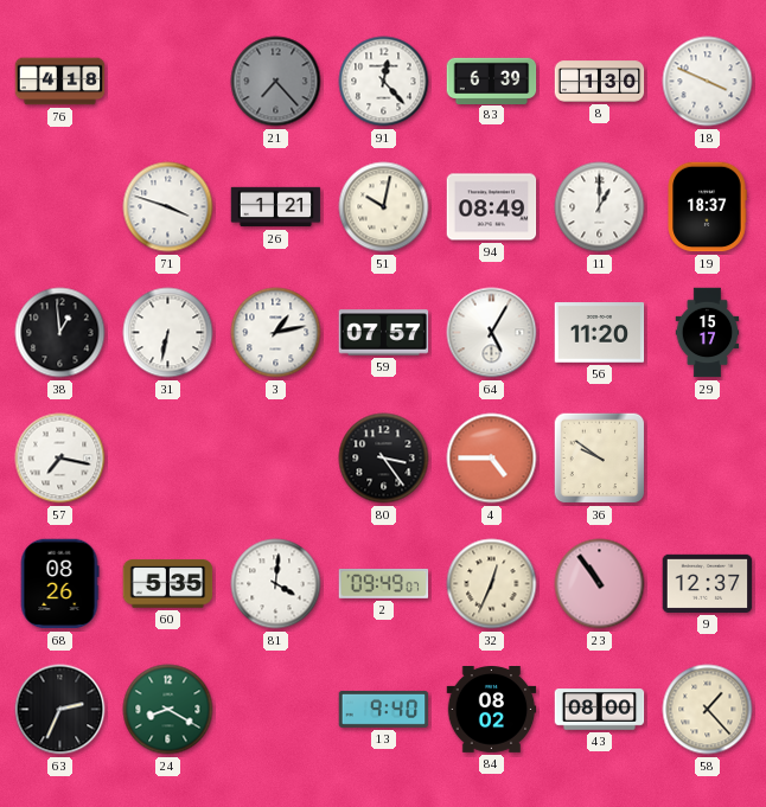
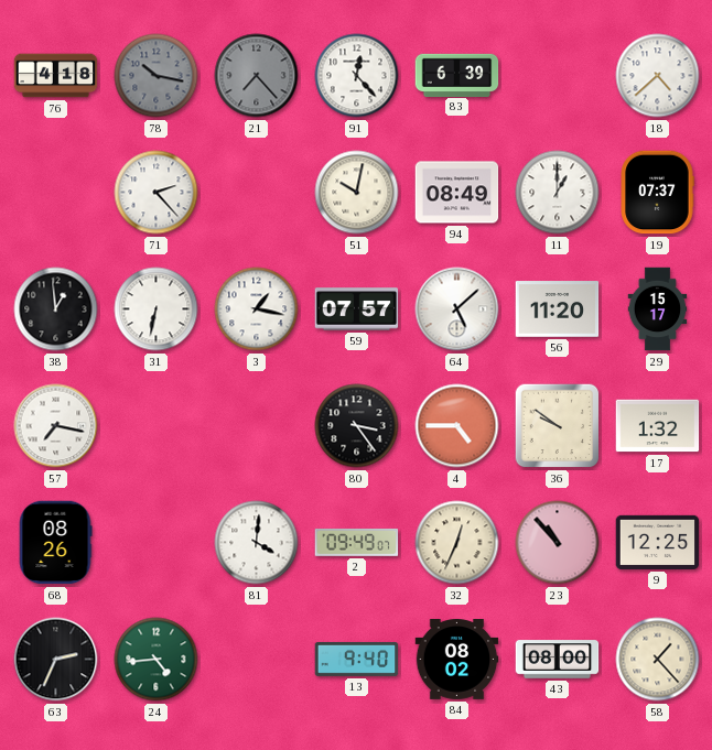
78: none -> 10:17 (157, 76)
8: 1:30 -> none (600, 82)
18: 3:49 -> 4:38 (658, 76)
71: 3:48 -> 2:23 (157, 193)
26: 1:21 -> none (276, 207)
19: 18:37 -> 07:37 (657, 193)
3: 1:13 -> 1:17 (257, 309)
64: 5:05 -> 5:08 (457, 309)
17: none -> 1:32 (658, 426)
60: 5:35 -> none (168, 584)
23: 10:54 -> 10:53 (558, 543)
9: 12:37 -> 12:25 (658, 542)
24: 8:20 -> 4:44 (157, 660)
